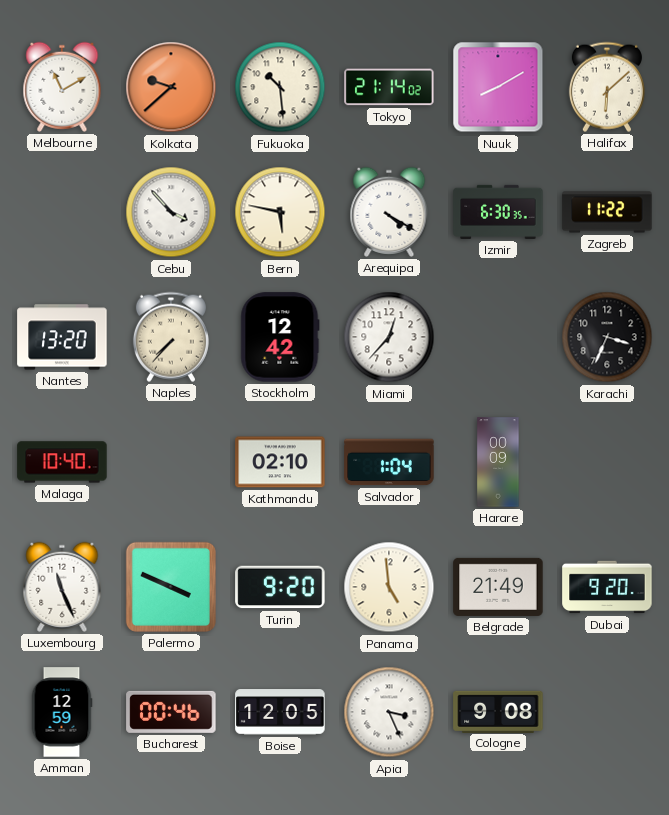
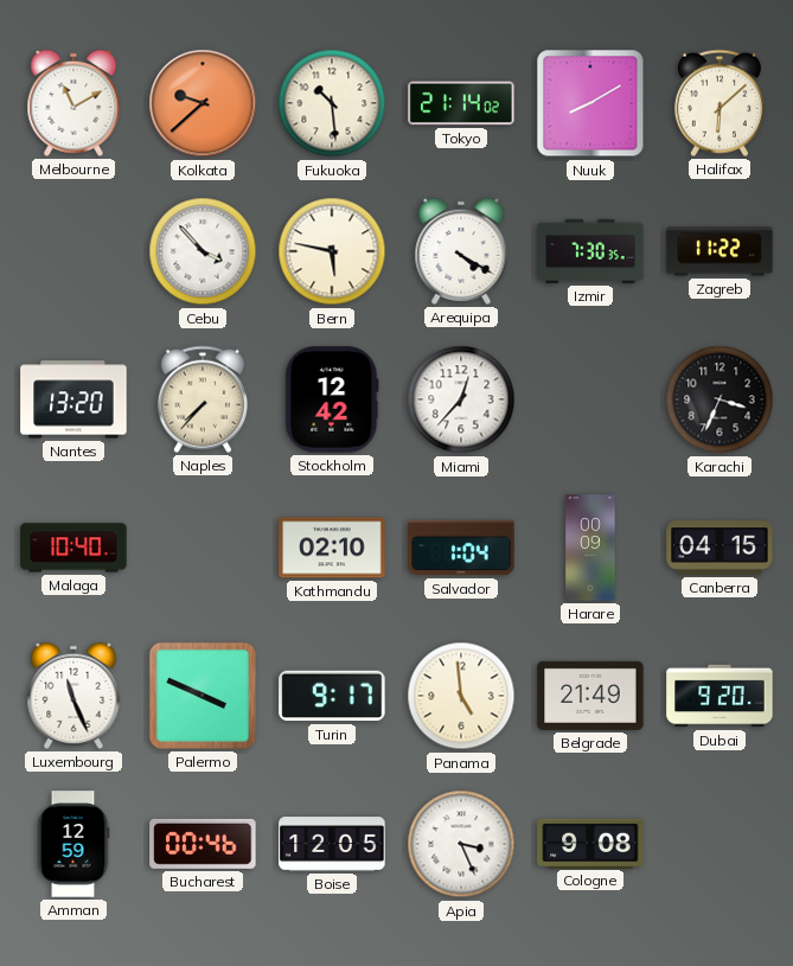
Izmir: 6:30 -> 7:30 (590, 251)
Canberra: none -> 04:15 (720, 548)
Turin: 9:20 -> 9:17 (332, 696)
